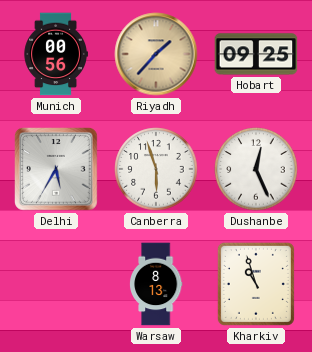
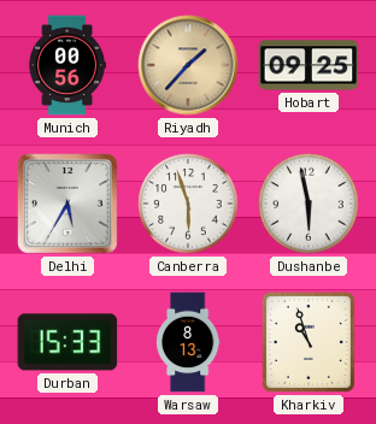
Dushanbe: 12:26 -> 5:58 (309, 204)
Durban: none -> 15:33 (67, 342)
